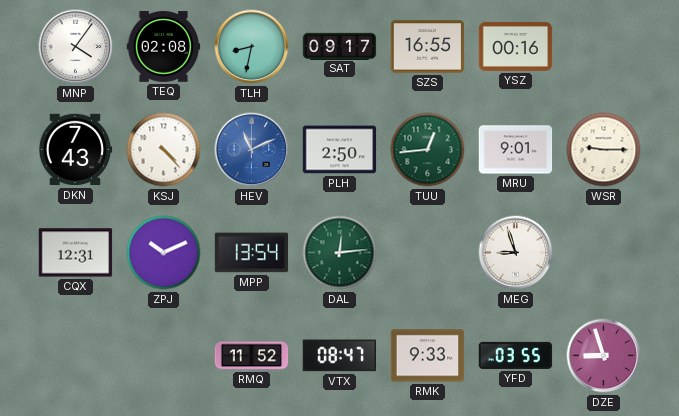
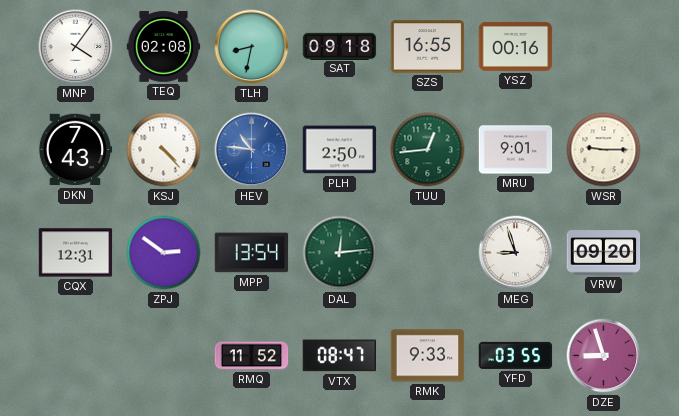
SAT: 09:17 -> 09:18 (340, 46)
HEV: 11:11 -> 10:46 (252, 150)
ZPJ: 10:11 -> 2:51 (164, 253)
VRW: none -> 09:20 (604, 253)
